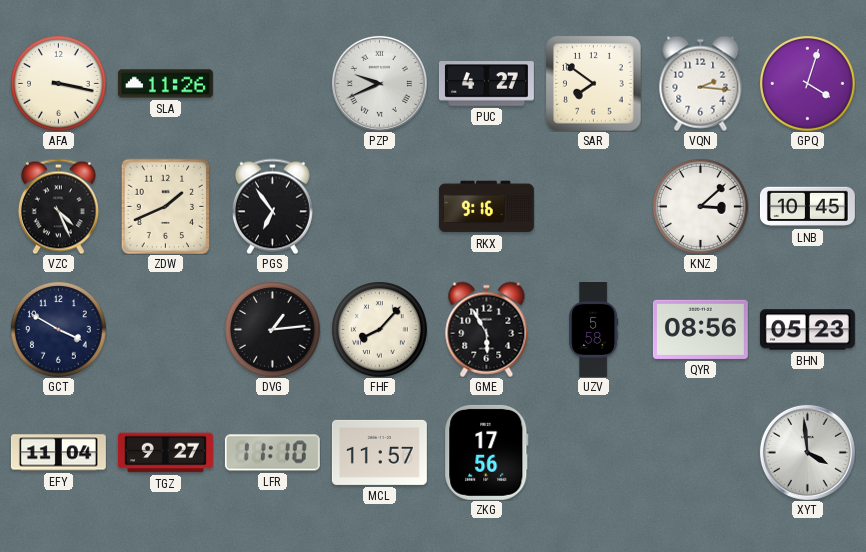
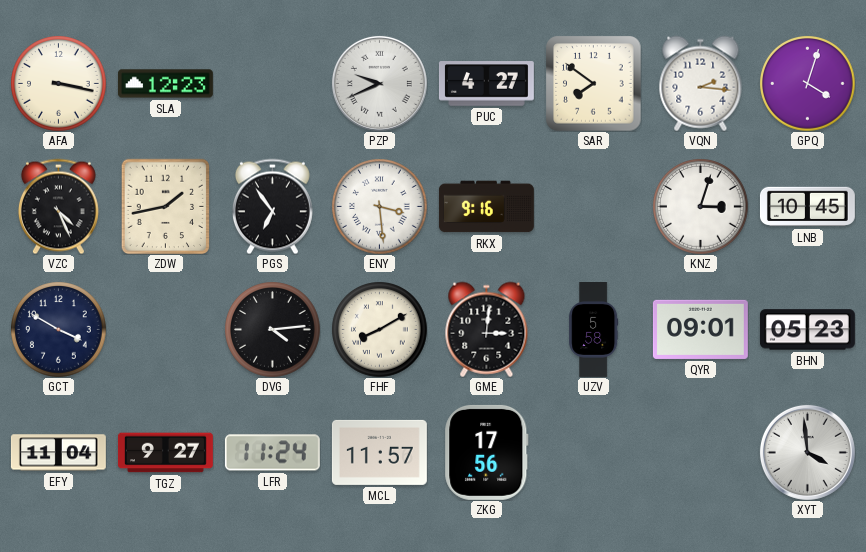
SLA: 11:26 -> 12:23 (165, 84)
ZDW: 1:41 -> 1:43 (166, 206)
ENY: none -> 3:29 (380, 207)
KNZ: 3:08 -> 3:03 (701, 207)
DVG: 1:14 -> 4:14 (273, 330)
FHF: 8:07 -> 8:10 (380, 330)
GME: 5:55 -> 3:01 (487, 329)
QYR: 08:56 -> 09:01 (700, 329)
LFR: 11:10 -> 11:24 (272, 453)
